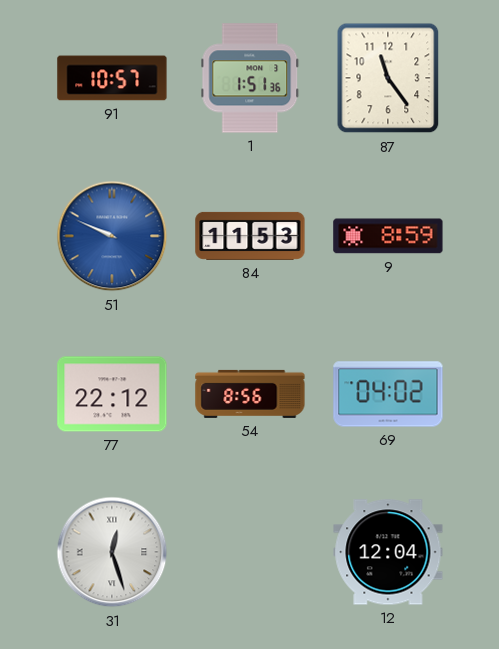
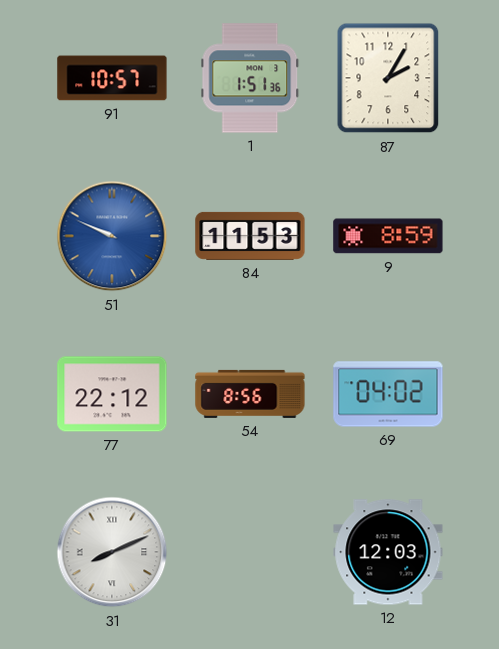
87: 11:24 -> 2:05 (388, 78)
31: 12:27 -> 8:11 (112, 552)
12: 12:04 -> 12:03 (388, 552)
